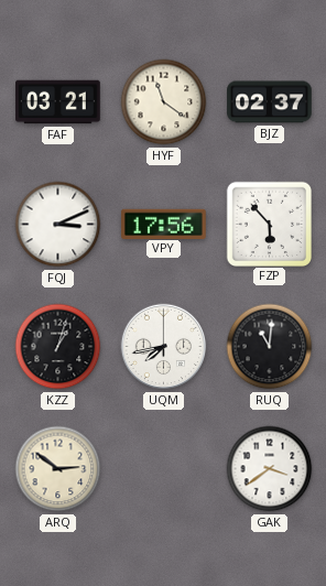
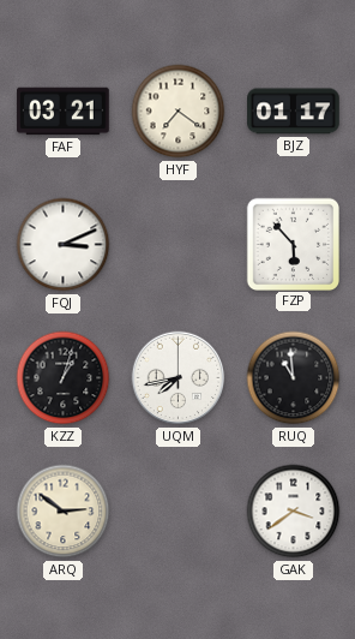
HYF: 11:21 -> 7:21 (179, 112)
BJZ: 02:37 -> 01:17 (294, 112)
VPY: 17:56 -> none (164, 224)
RUQ: 11:01 -> 10:59 (294, 378)
